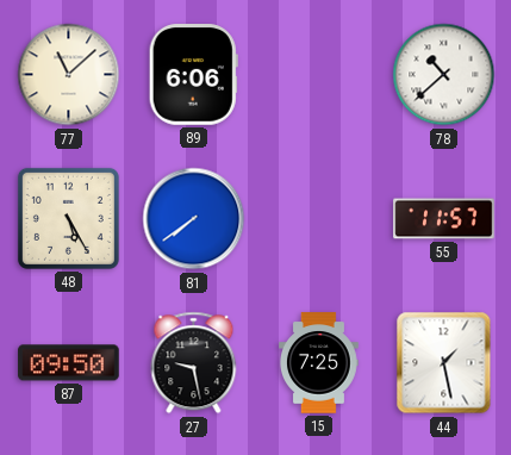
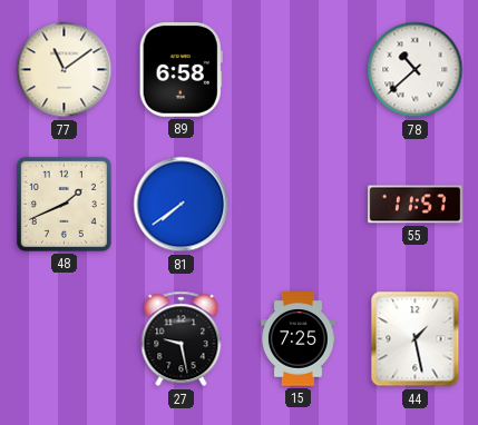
77: 11:08 -> 11:09 (65, 70)
89: 6:06 -> 6:58 (181, 70)
48: 5:25 -> 1:41 (64, 204)
87: 09:50 -> none (69, 363)
